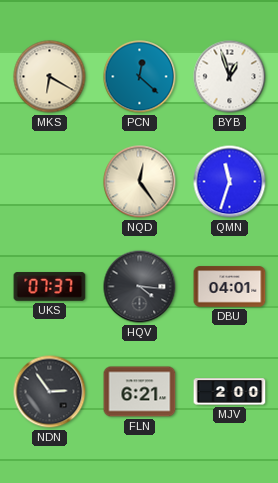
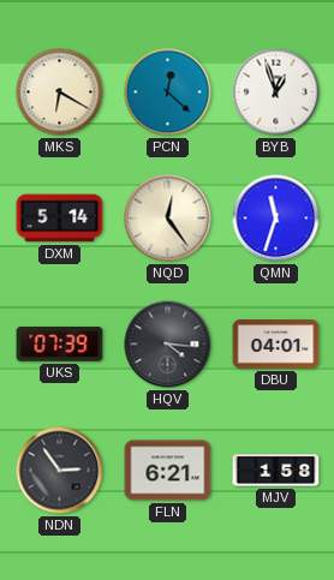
DXM: none -> 5:14 (60, 219)
UKS: 07:37 -> 07:39 (60, 345)
MJV: 2:00 -> 1:58 (276, 471)
